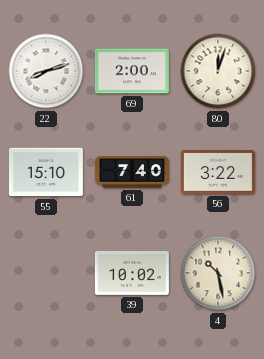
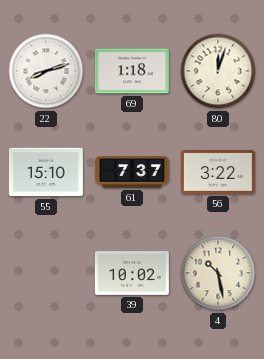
69: 2:00 -> 1:18 (132, 71)
61: 7:40 -> 7:37 (132, 172)
